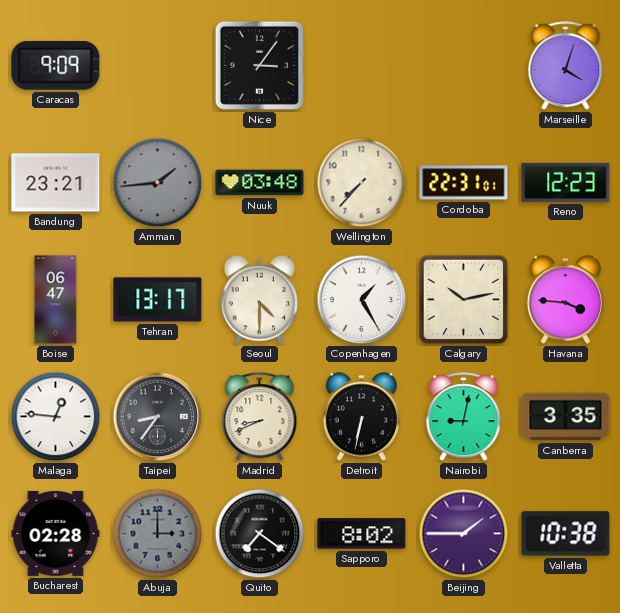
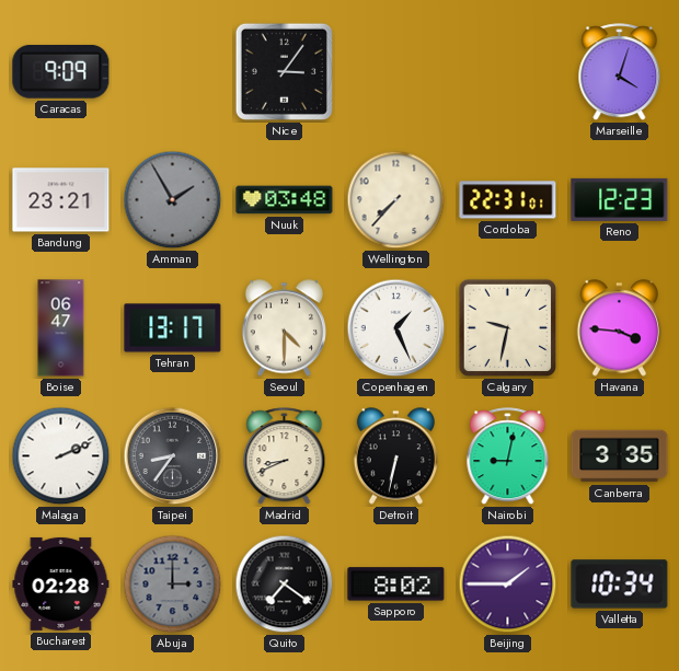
Amman: 1:44 -> 1:55 (173, 200)
Copenhagen: 1:25 -> 1:26 (396, 328)
Calgary: 10:13 -> 9:32 (508, 328)
Malaga: 12:46 -> 2:11 (61, 456)
Valletta: 10:38 -> 10:34 (620, 585)
